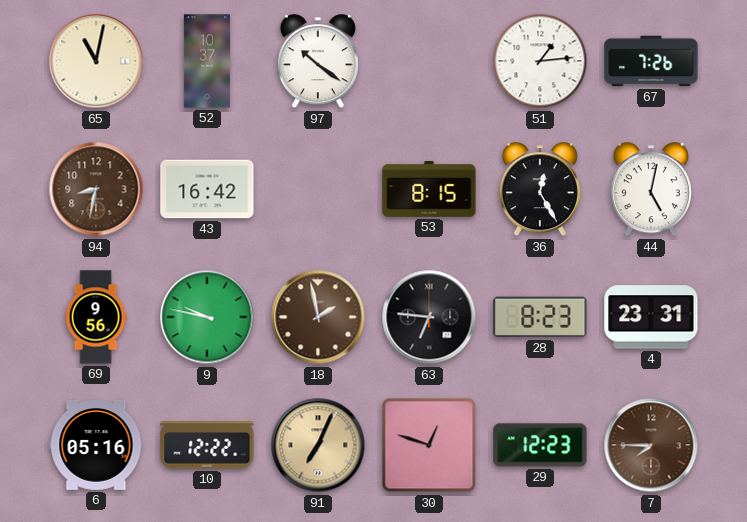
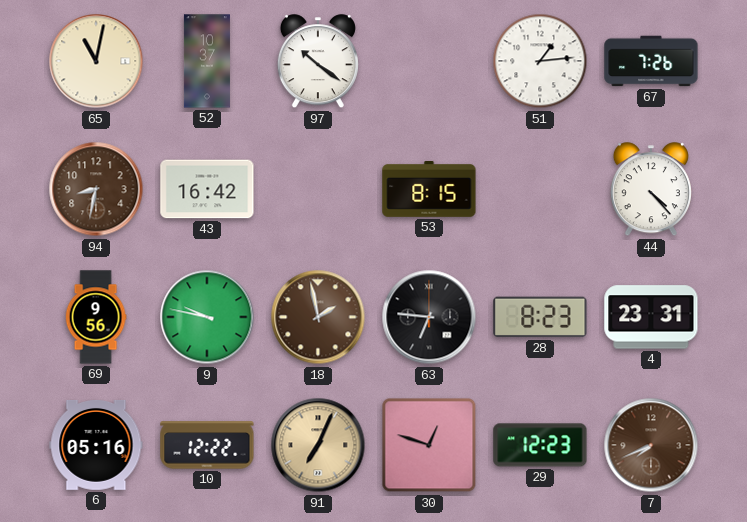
36: 12:25 -> none (540, 190)
44: 5:02 -> 4:23 (651, 190)
7: 7:45 -> 7:41 (651, 445)
